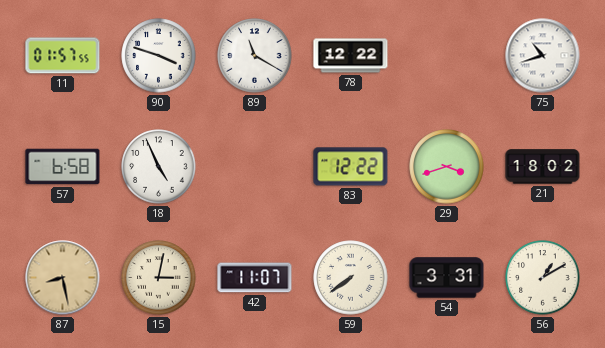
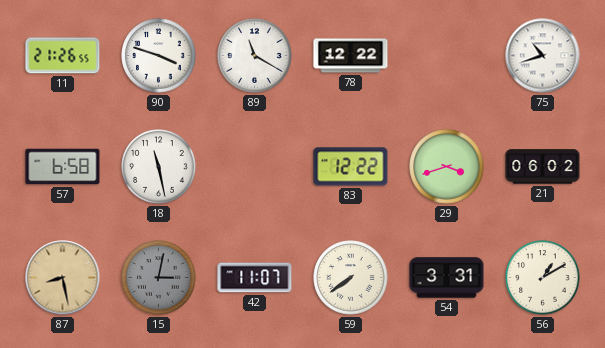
11: 01:57 -> 21:26 (63, 56)
18: 4:56 -> 11:28 (159, 167)
21: 18:02 -> 06:02 (543, 167)
15 dial: cream -> grey (159, 278)
